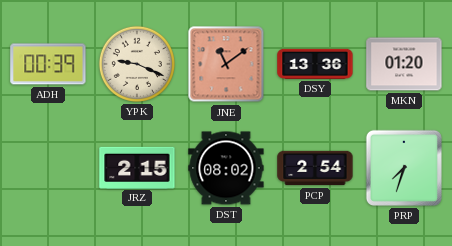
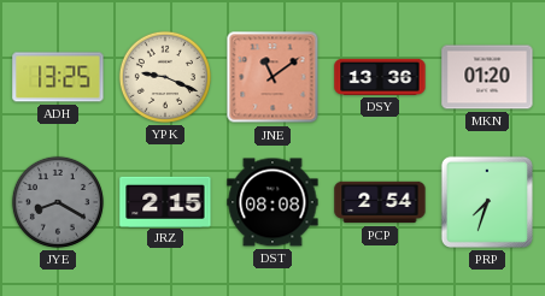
ADH: 00:39 -> 13:25 (58, 77)
JYE: none -> 8:20 (58, 202)
DST: 08:02 -> 08:08 (272, 202)
